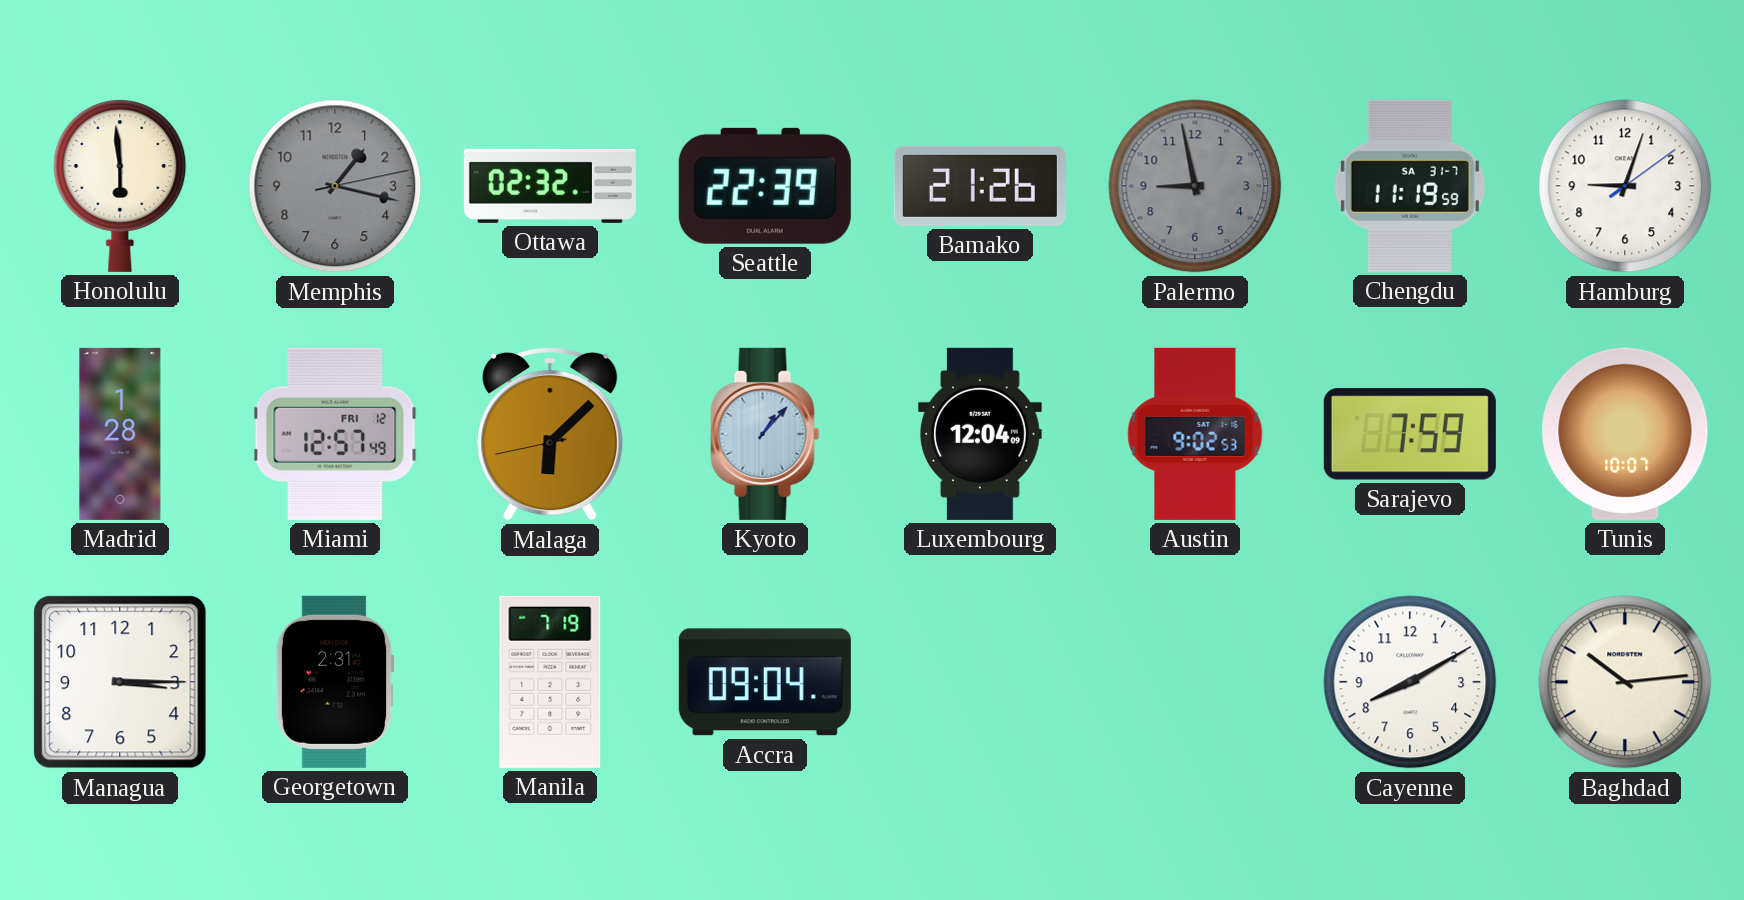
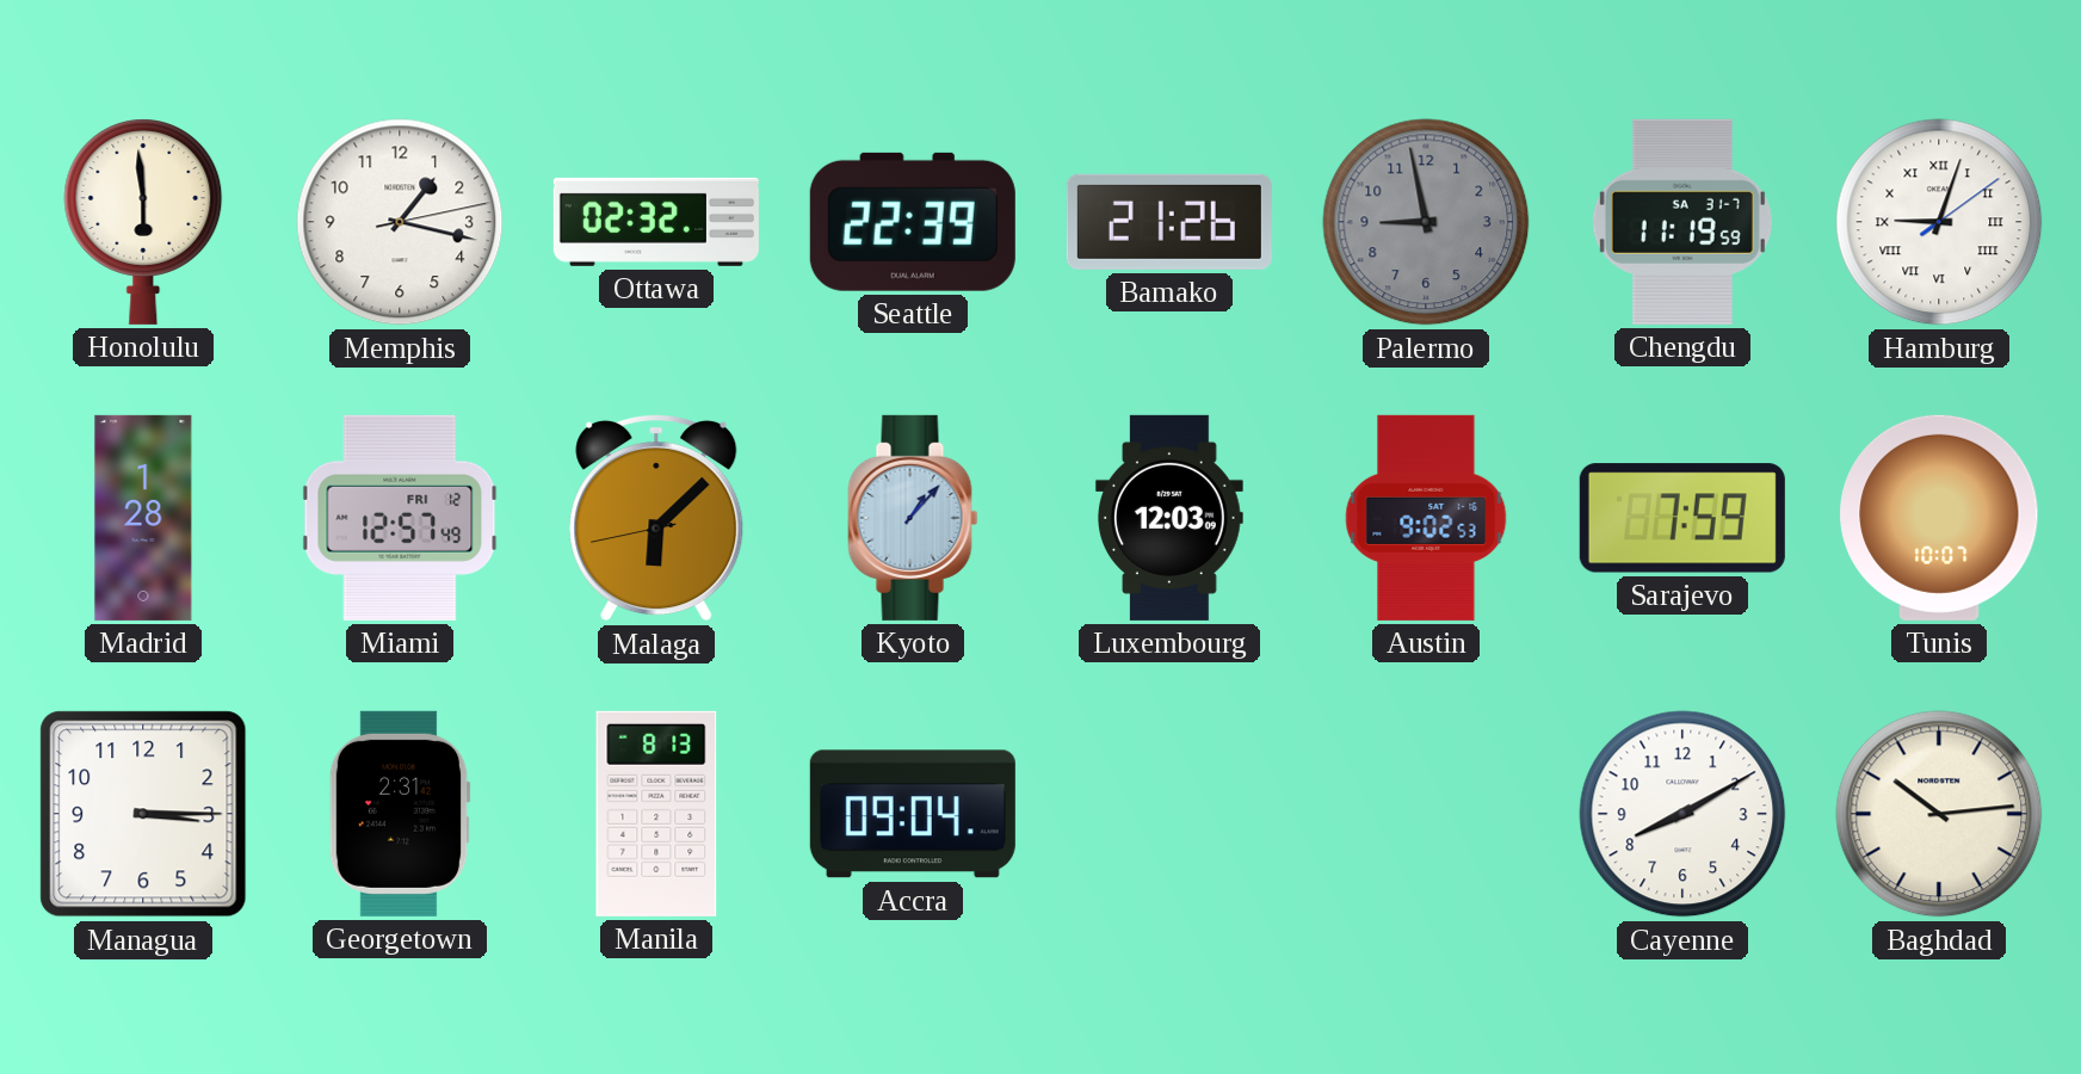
Memphis dial: grey -> white (400, 222)
Hamburg numerals: Arabic -> Roman (1939, 222)
Luxembourg: 12:04 -> 12:03 (1169, 518)
Manila: 7:19 -> 8:13 (656, 814)
